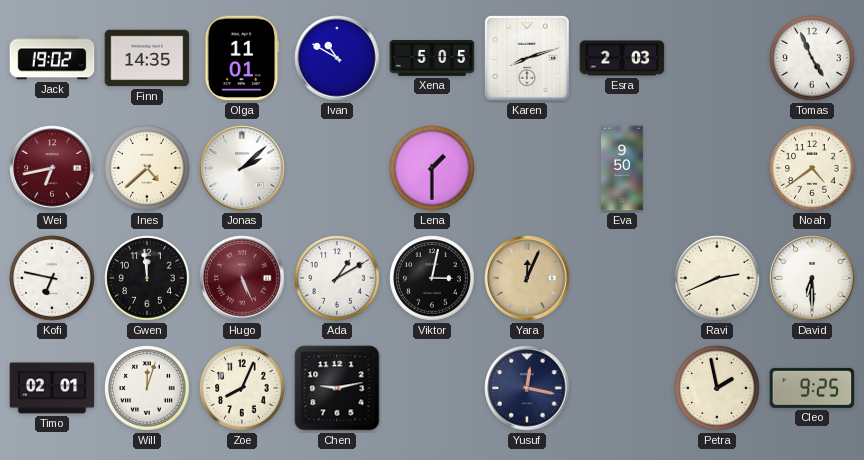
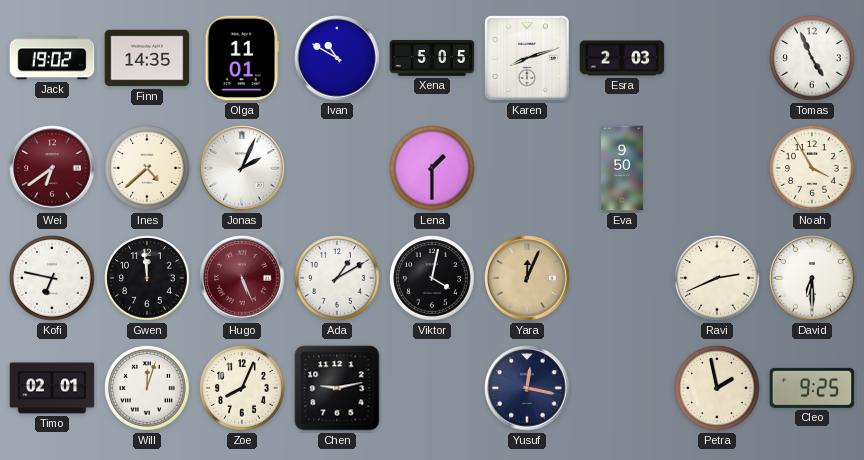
Wei: 6:43 -> 6:39 (52, 168)
Jonas: 2:08 -> 2:04 (242, 168)
Noah: 4:39 -> 3:55 (812, 168)
Viktor: 3:02 -> 4:02 (432, 278)
